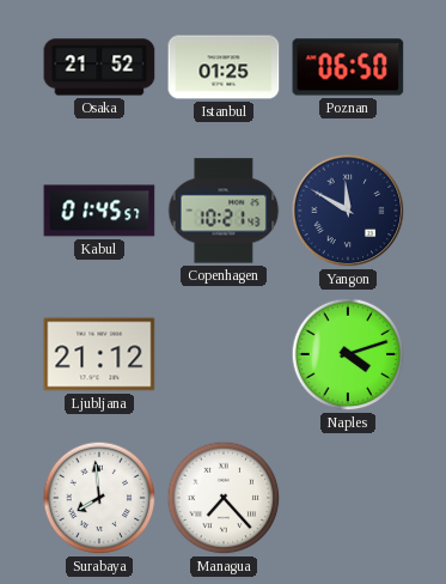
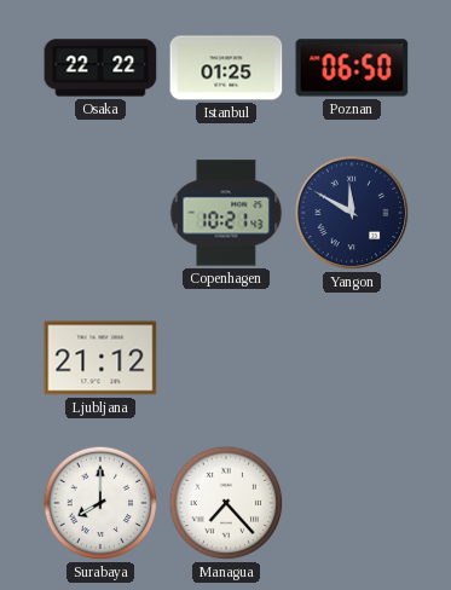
Osaka: 21:52 -> 22:22 (100, 68)
Kabul: 01:45 -> none (99, 211)
Naples: 4:12 -> none (348, 354)
Surabaya: 7:59 -> 8:00 (100, 503)
